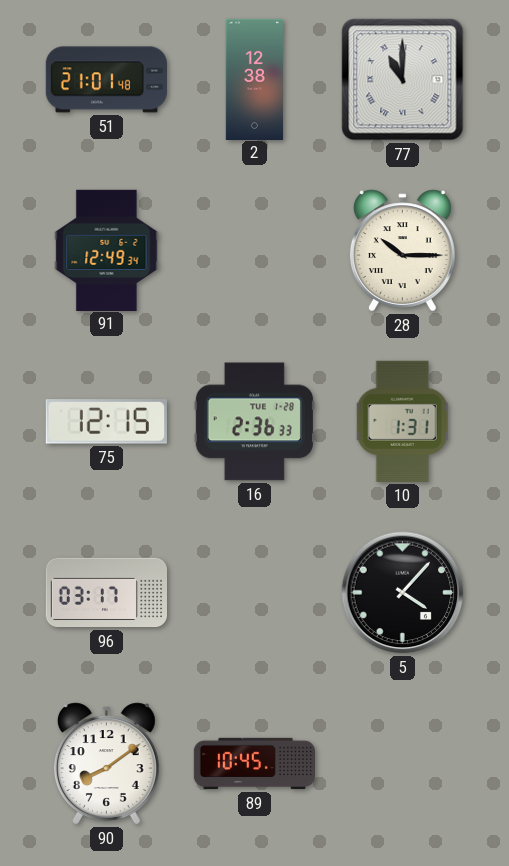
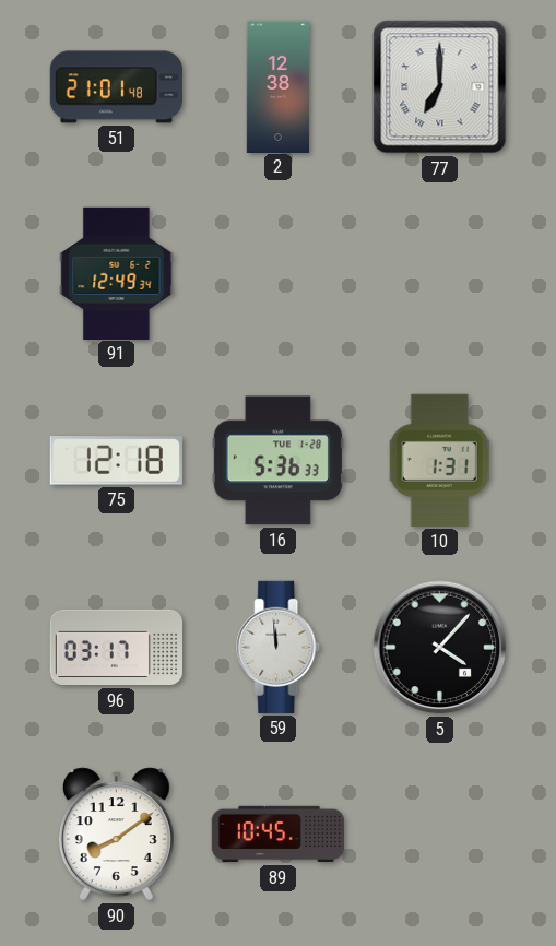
77: 11:00 -> 7:00 (440, 87)
28: 10:15 -> none (402, 251)
75: 12:15 -> 12:18 (116, 461)
16: 2:36 -> 5:36 (277, 461)
59: none -> 11:59 (279, 647)
